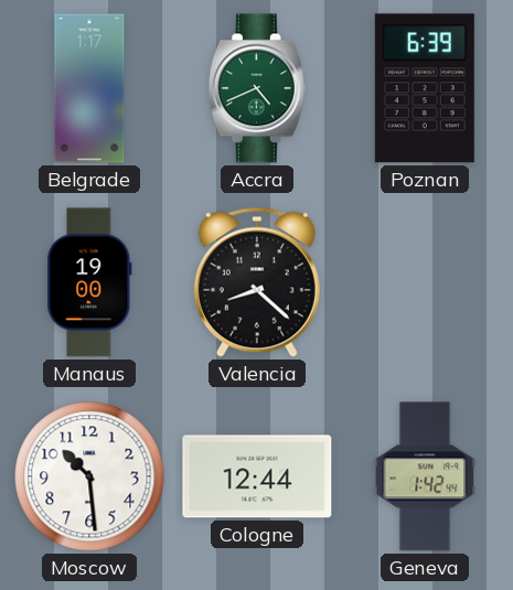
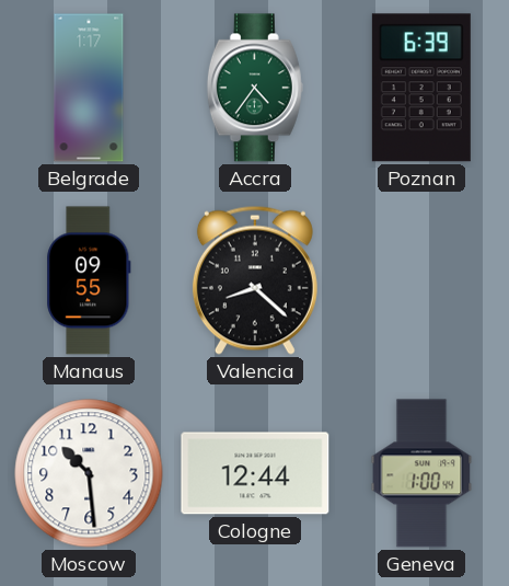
Accra: 4:41 -> 4:36 (255, 88)
Manaus: 19:00 -> 09:55 (89, 280)
Geneva: 1:42 -> 1:00 (421, 473)
